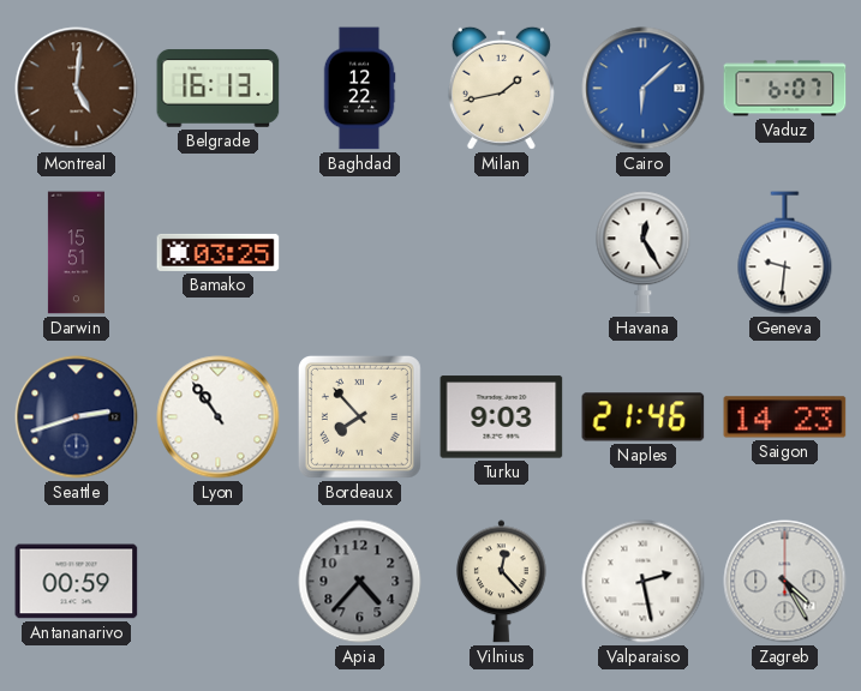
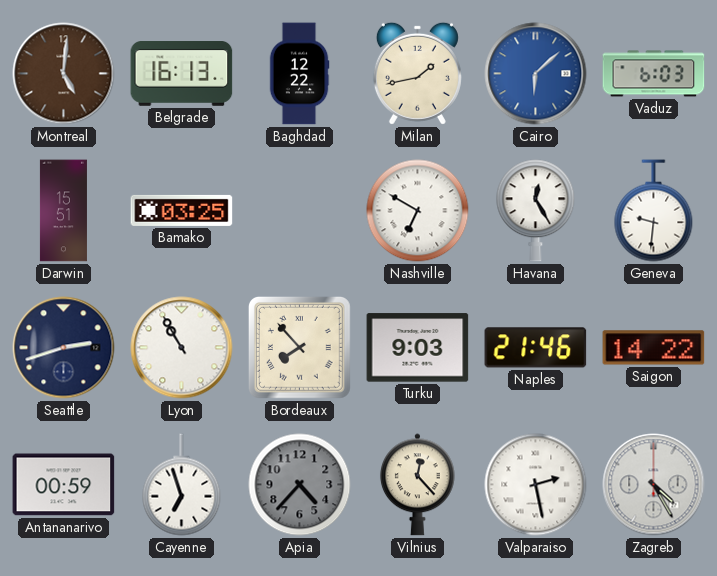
Vaduz: 6:07 -> 6:03 (654, 74)
Nashville: none -> 6:50 (418, 211)
Lyon: 10:54 -> 10:55 (182, 348)
Saigon: 14:23 -> 14:22 (654, 348)
Cayenne: none -> 6:57 (182, 485)
